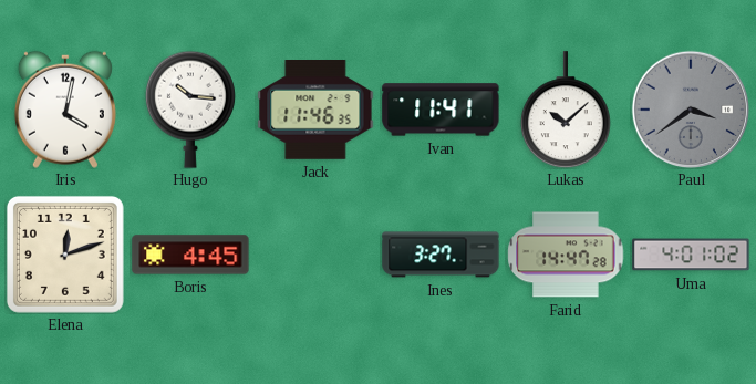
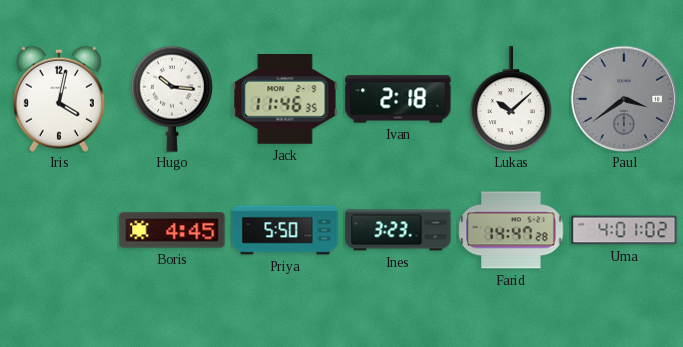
Ivan: 11:41 -> 2:18 (398, 99)
Elena: 12:12 -> none (65, 255)
Priya: none -> 5:50 (285, 230)
Ines: 3:27 -> 3:23 (398, 230)
